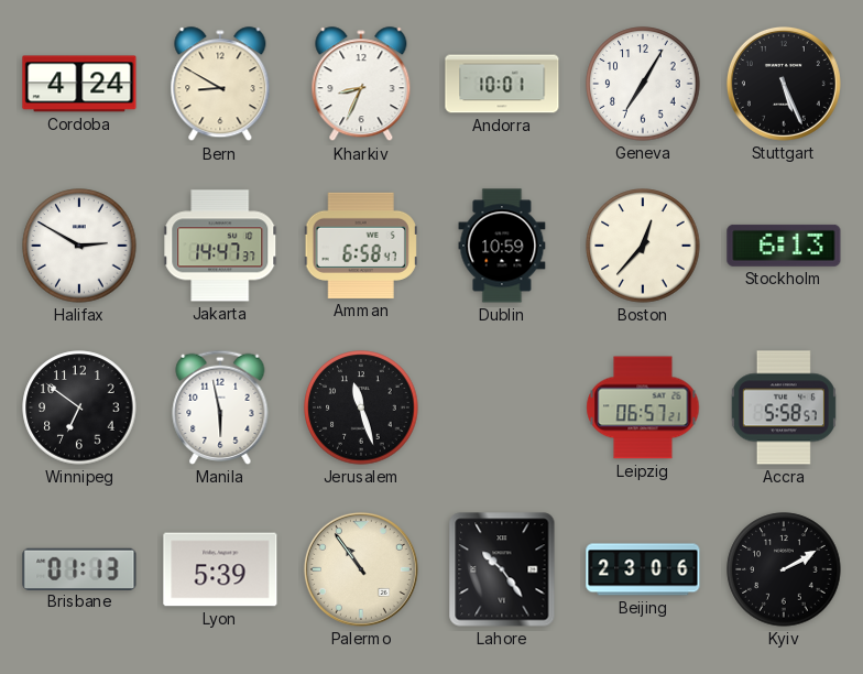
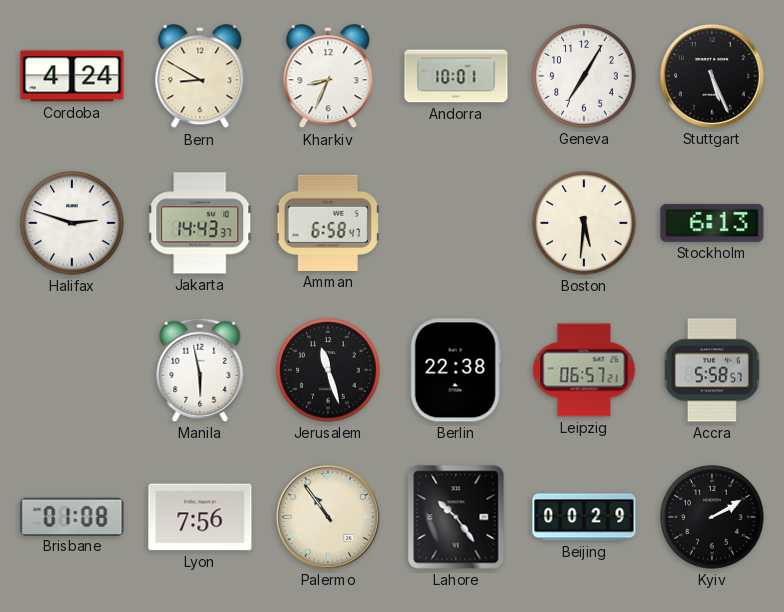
Halifax: 2:50 -> 2:48 (72, 223)
Jakarta: 14:47 -> 14:43 (201, 223)
Dublin: 10:59 -> none (502, 246)
Boston: 12:37 -> 5:31 (584, 223)
Winnipeg: 6:51 -> none (79, 407)
Berlin: none -> 22:38 (456, 370)
Brisbane: 01:13 -> 01:08 (72, 516)
Lyon: 5:39 -> 7:56 (200, 517)
Beijing: 23:06 -> 00:29 (584, 517)
